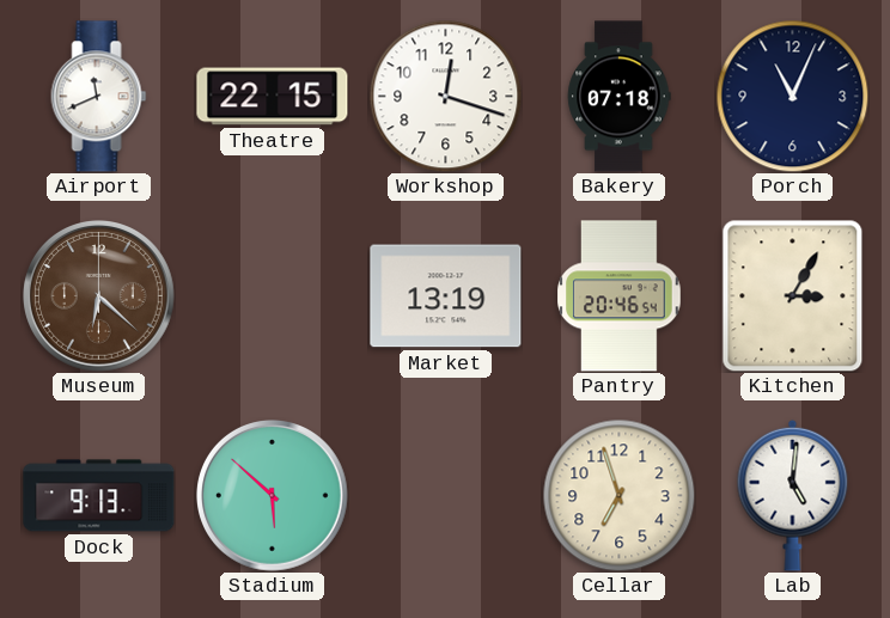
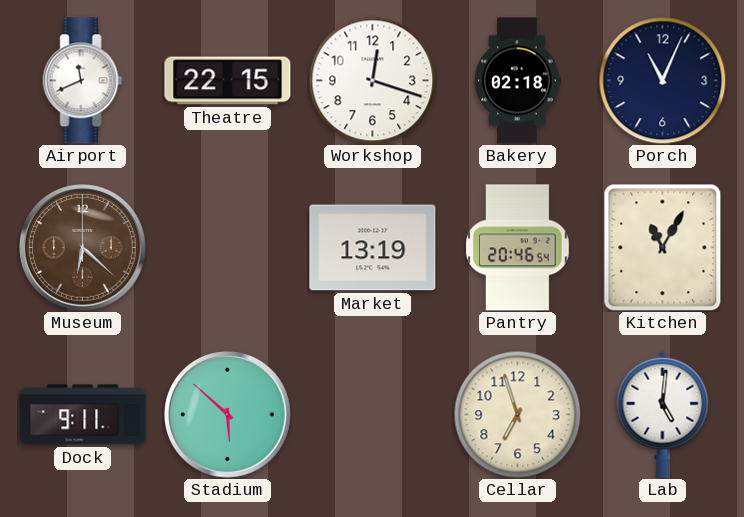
Bakery: 07:18 -> 02:18 (518, 81)
Kitchen: 3:05 -> 11:05 (663, 247)
Dock: 9:13 -> 9:11 (83, 415)
